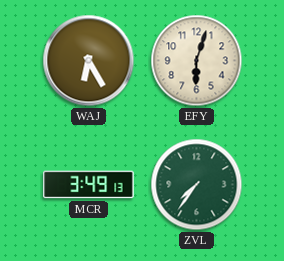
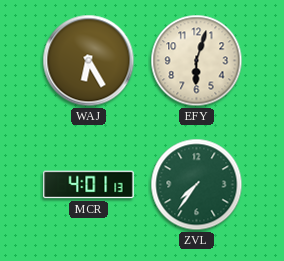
MCR: 3:49 -> 4:01 (89, 185)
